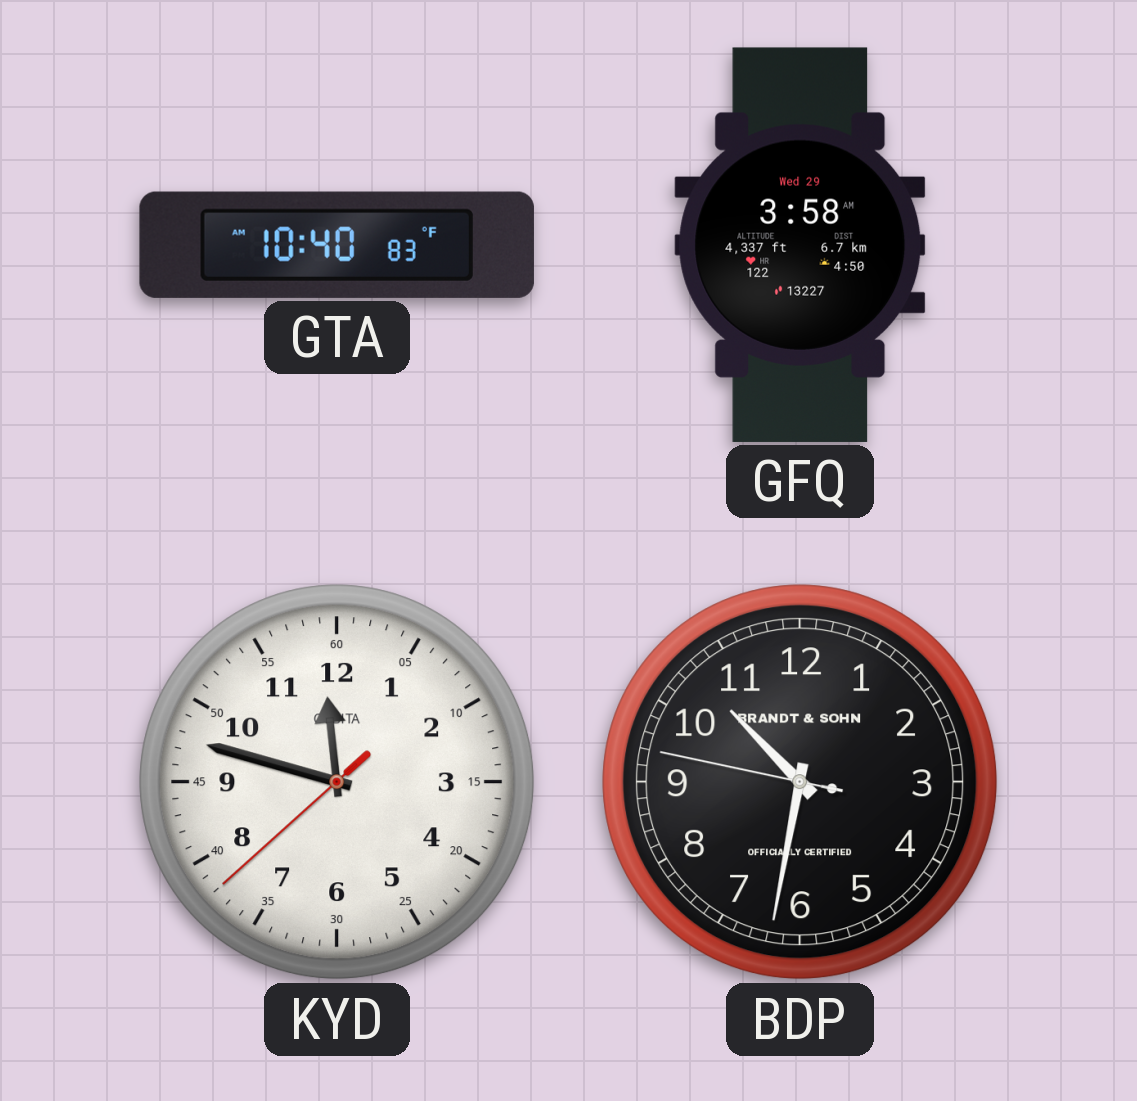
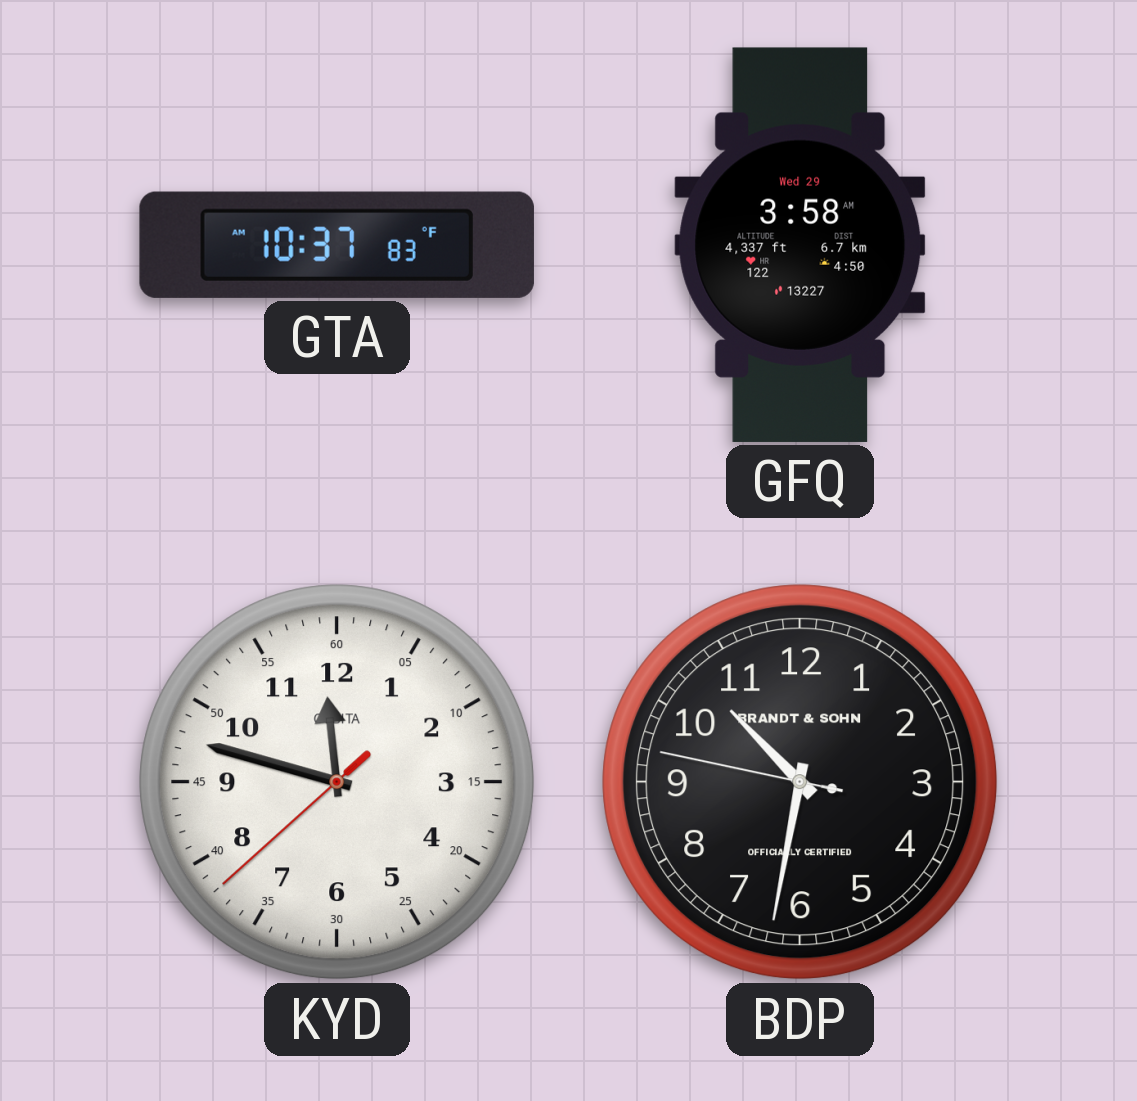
GTA: 10:40 -> 10:37 (337, 245)
